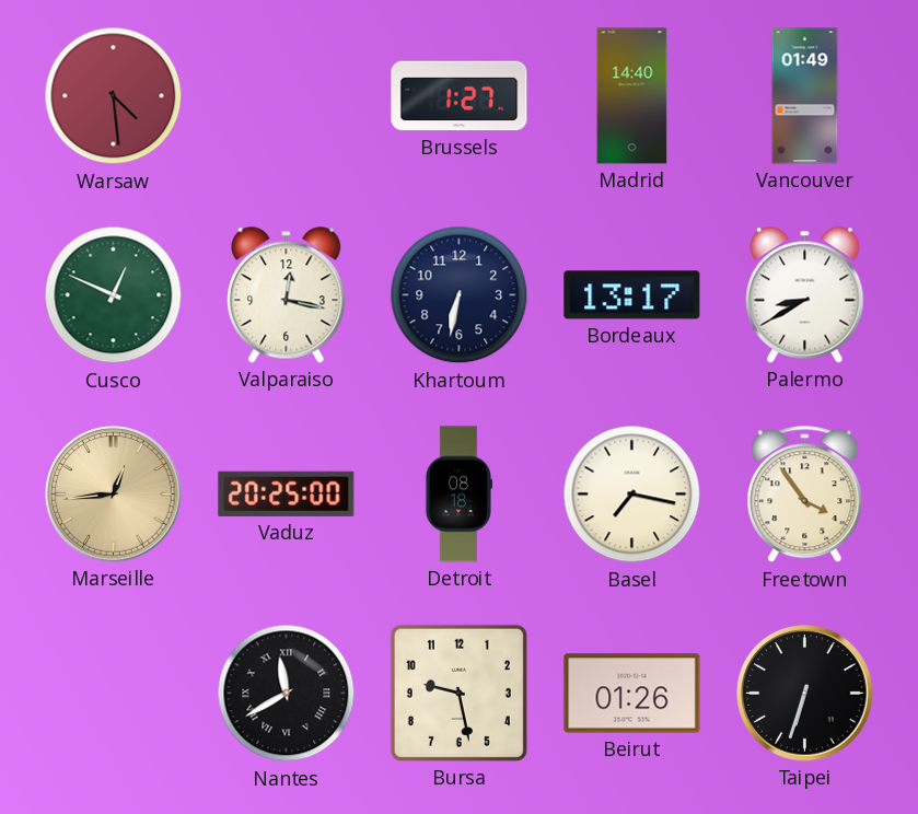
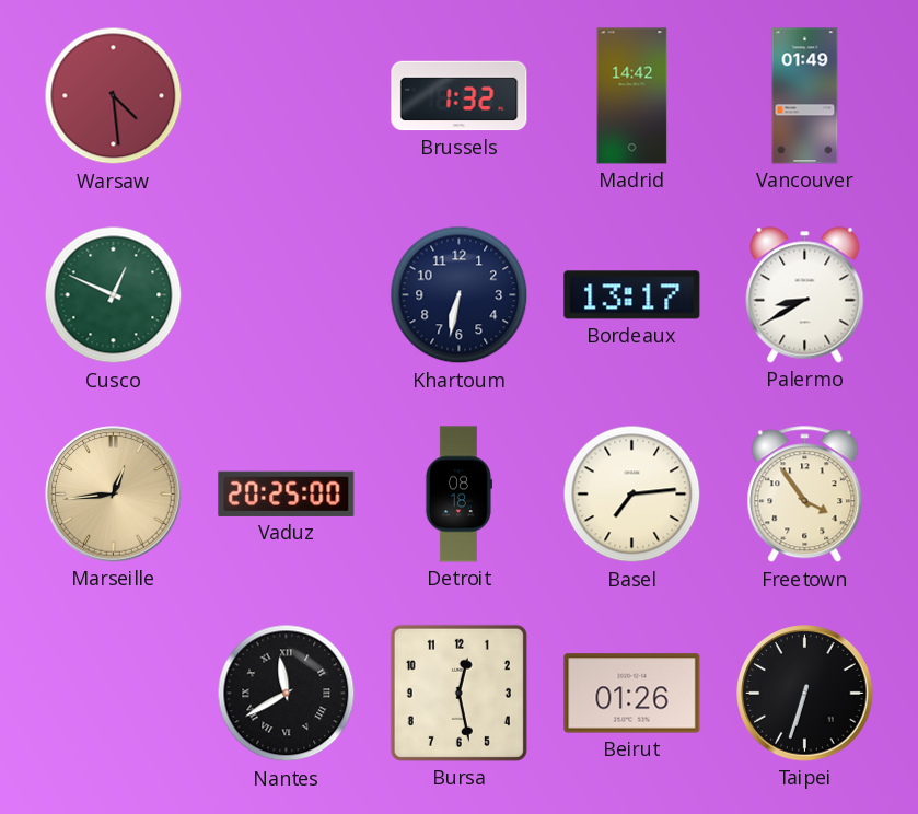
Brussels: 1:27 -> 1:32 (460, 96)
Madrid: 14:40 -> 14:42 (632, 96)
Valparaiso: 12:17 -> none (287, 295)
Basel: 7:17 -> 7:14 (632, 495)
Bursa: 9:28 -> 12:28 (458, 693)
